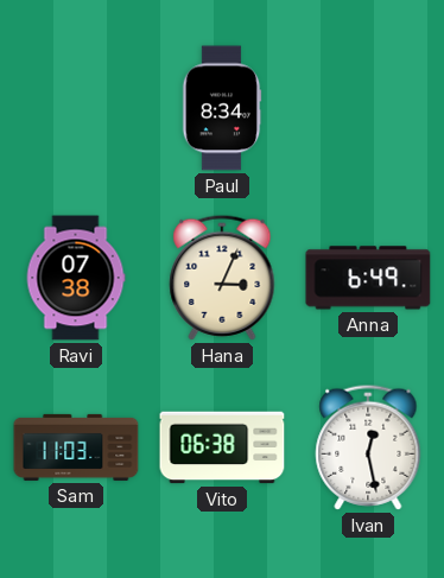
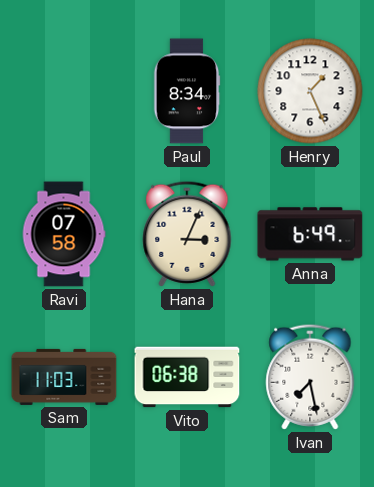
Henry: none -> 1:26 (310, 91)
Ravi: 07:38 -> 07:58 (64, 234)
Ivan: 12:28 -> 7:28 (310, 377)
